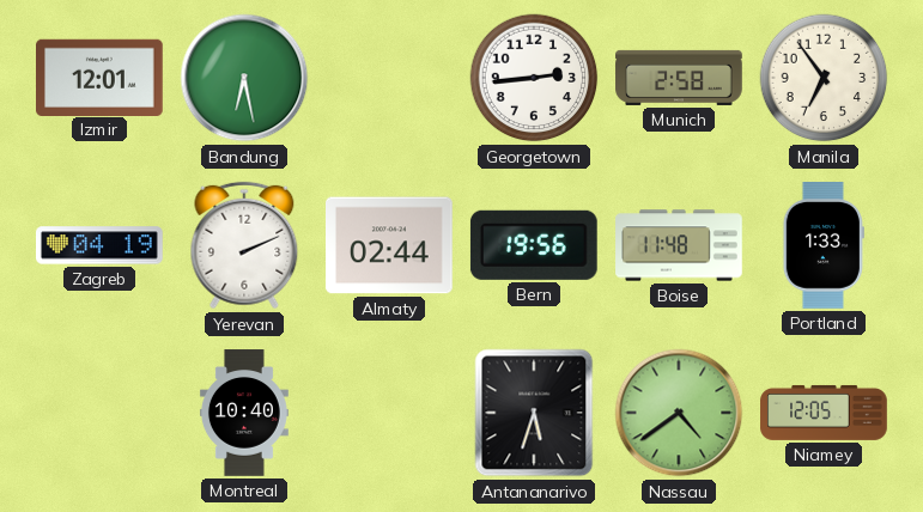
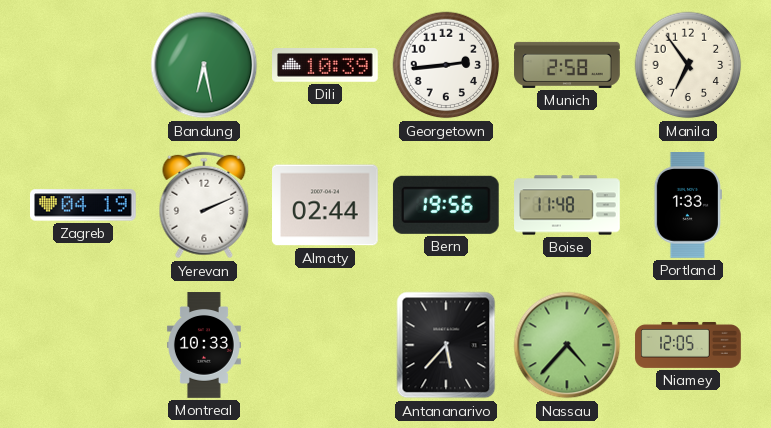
Izmir: 12:01 -> none (101, 77)
Dili: none -> 10:39 (326, 66)
Montreal: 10:40 -> 10:33 (204, 345)
Antananarivo: 5:33 -> 5:37 (446, 345)
Nassau: 4:39 -> 4:37 (567, 345)
